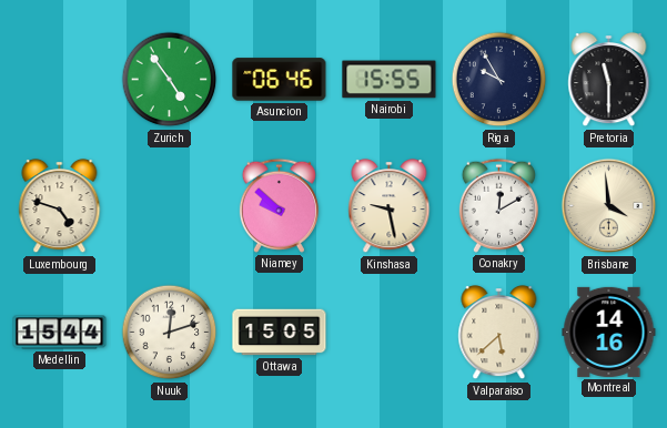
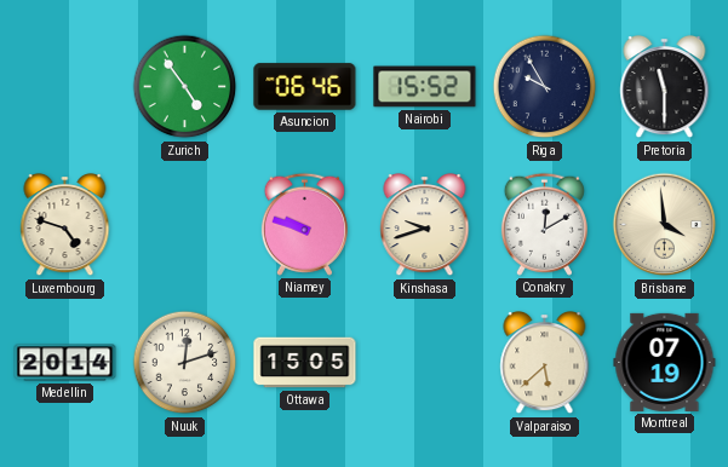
Nairobi: 15:55 -> 15:52 (425, 87)
Niamey: 9:52 -> 9:48 (304, 224)
Kinshasa: 9:28 -> 9:42 (425, 226)
Medellin: 15:44 -> 20:14 (65, 363)
Montreal: 14:16 -> 07:19 (665, 362)
